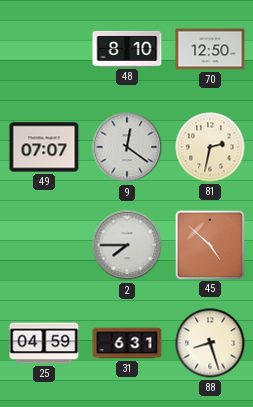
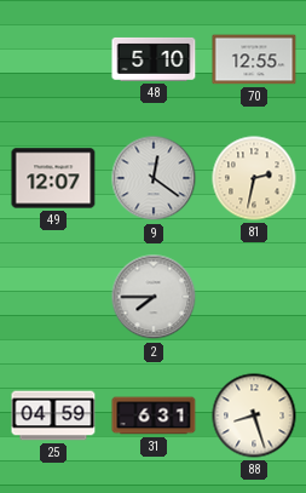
48: 8:10 -> 5:10 (154, 59)
70: 12:50 -> 12:55 (254, 59)
49: 07:07 -> 12:07 (53, 178)
45: 4:52 -> none (209, 244)
